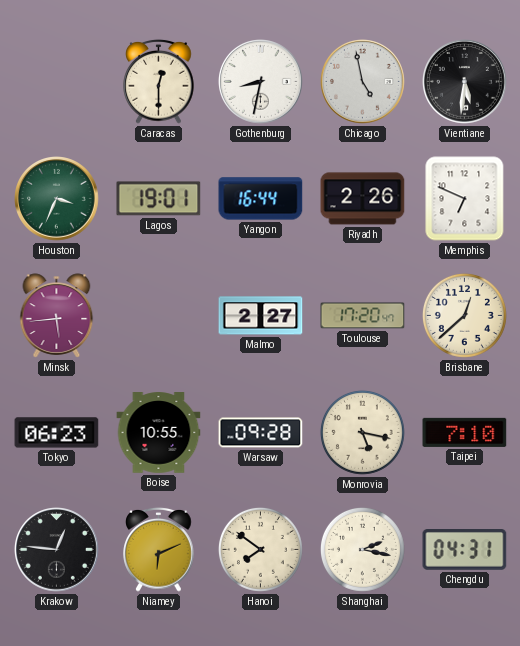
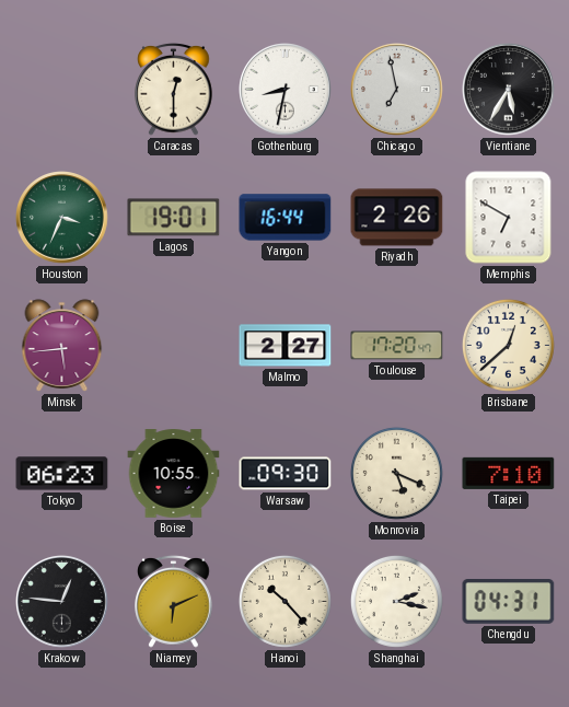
Chicago: 4:58 -> 6:58 (397, 90)
Vientiane: 5:31 -> 5:35 (509, 90)
Memphis: 6:49 -> 6:50 (509, 218)
Warsaw: 09:28 -> 09:30 (286, 474)
Monrovia: 5:17 -> 5:19 (396, 473)
Hanoi: 7:51 -> 10:23 (284, 601)
